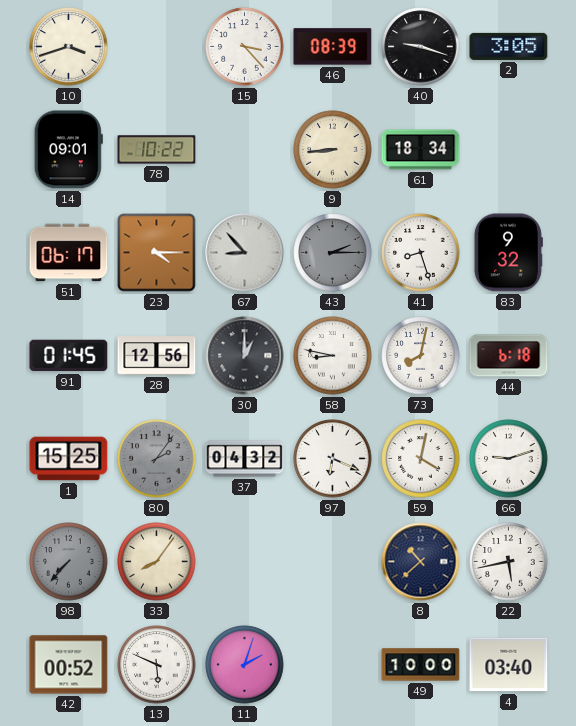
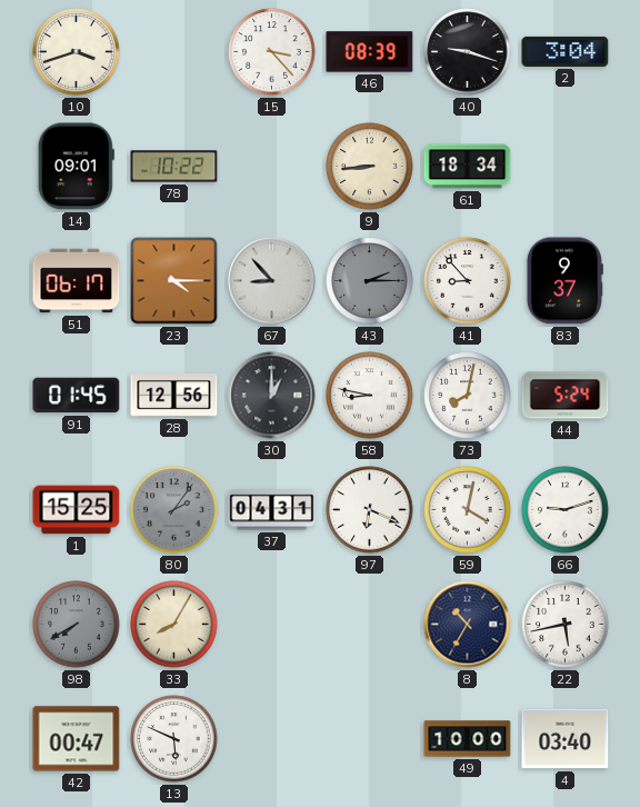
2: 3:05 -> 3:04 (566, 51)
41: 8:27 -> 8:53 (468, 281)
83: 9:32 -> 9:37 (564, 281)
44: 6:18 -> 5:24 (566, 396)
37: 04:32 -> 04:31 (272, 510)
98: 7:37 -> 7:40 (77, 625)
33: 8:06 -> 8:05 (174, 625)
8: 10:38 -> 10:35 (468, 625)
42: 00:52 -> 00:47 (77, 739)
11: 2:03 -> none (245, 665)
